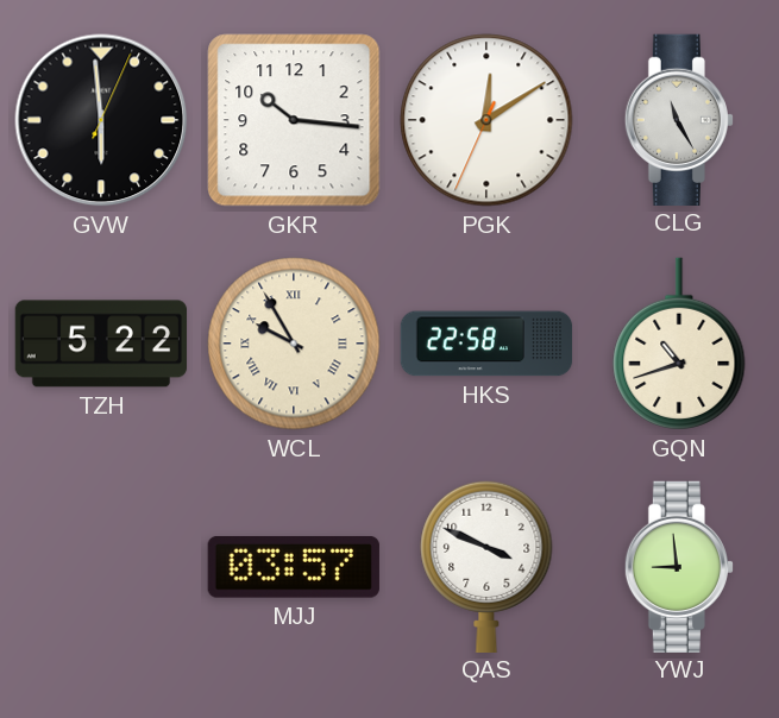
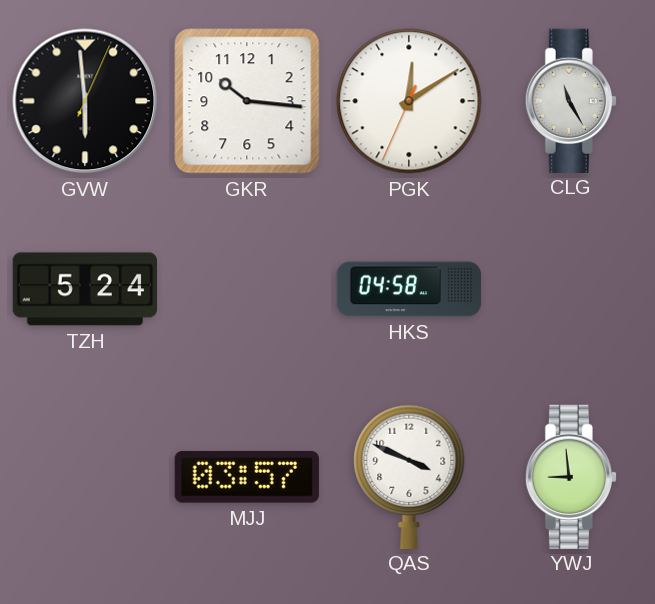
TZH: 5:22 -> 5:24 (85, 289)
WCL: 9:55 -> none (294, 344)
HKS: 22:58 -> 04:58 (409, 289)
GQN: 10:42 -> none (679, 344)
